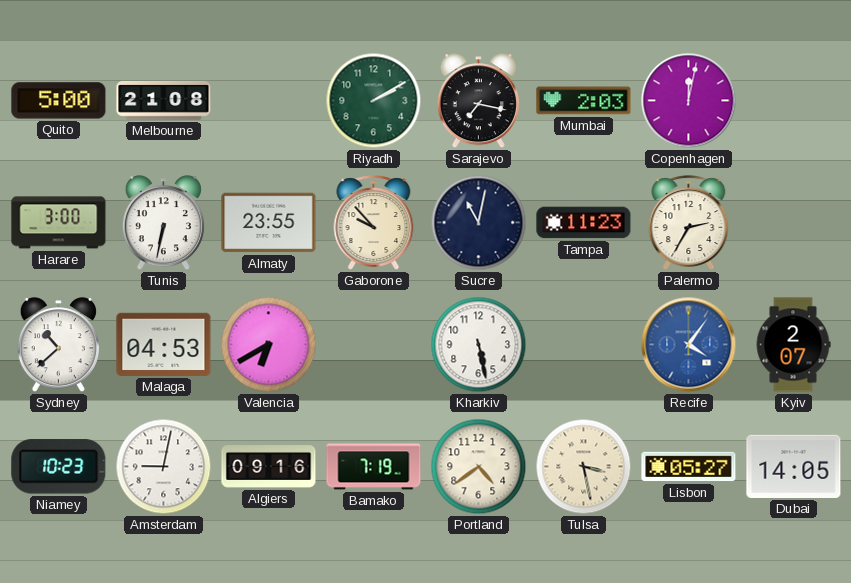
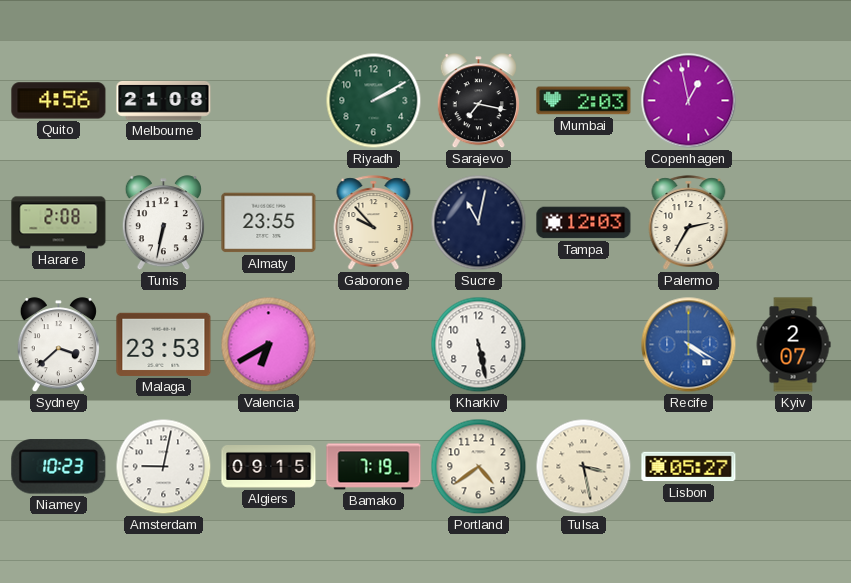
Quito: 5:00 -> 4:56 (59, 101)
Copenhagen: 12:02 -> 12:58 (689, 101)
Harare: 3:00 -> 2:08 (59, 223)
Tampa: 11:23 -> 12:03 (584, 223)
Sydney: 10:38 -> 3:38 (58, 345)
Malaga: 04:53 -> 23:53 (164, 344)
Recife: 4:06 -> 4:20 (689, 345)
Algiers: 09:16 -> 09:15 (269, 467)
Dubai: 14:05 -> none (794, 466)
